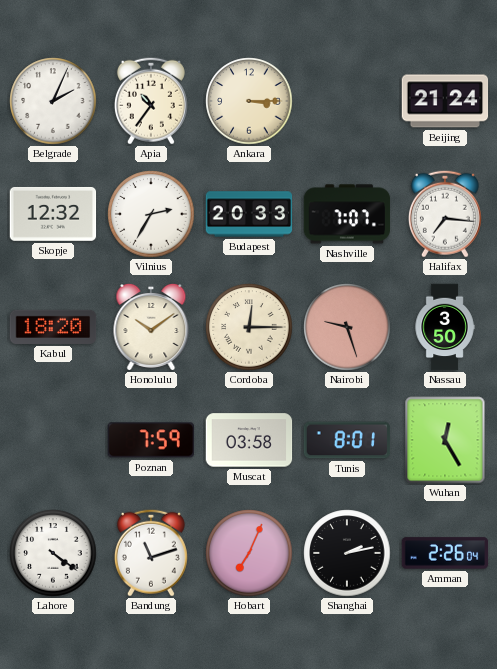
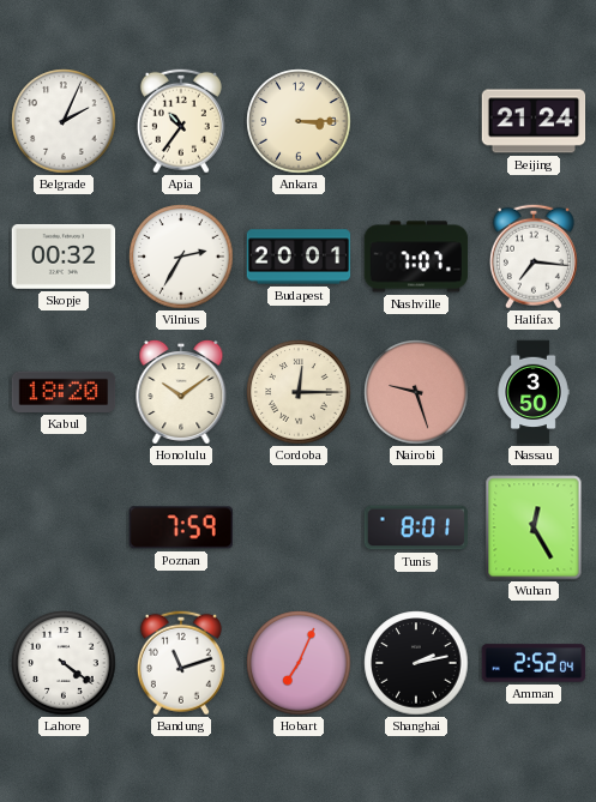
Skopje: 12:32 -> 00:32 (64, 257)
Budapest: 20:33 -> 20:01 (299, 257)
Muscat: 03:58 -> none (249, 440)
Amman: 2:26 -> 2:52 (534, 663)
